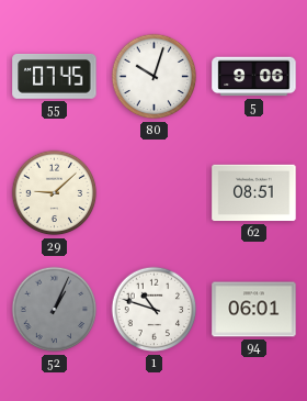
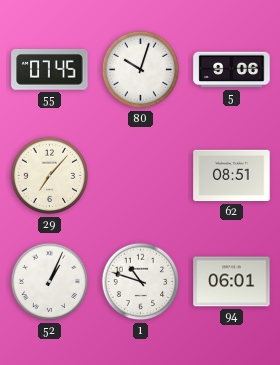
29: 9:08 -> 7:07 (50, 176)
52 dial: grey -> white (50, 282)
